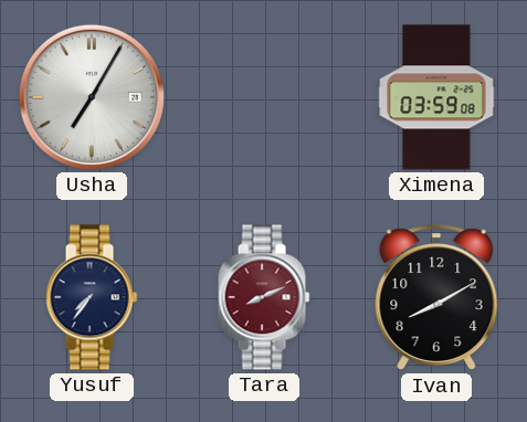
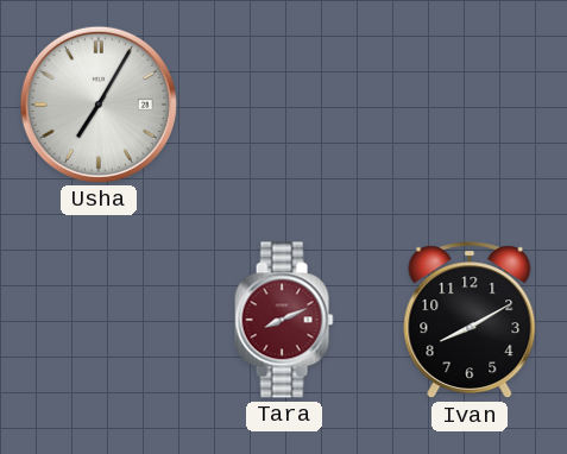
Ximena: 03:59 -> none (436, 97)
Yusuf: 7:36 -> none (92, 297)
